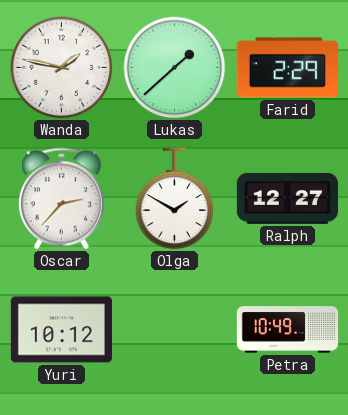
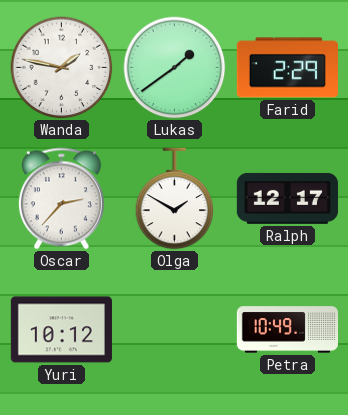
Lukas: 1:38 -> 1:39 (175, 68)
Ralph: 12:27 -> 12:17 (287, 198)
